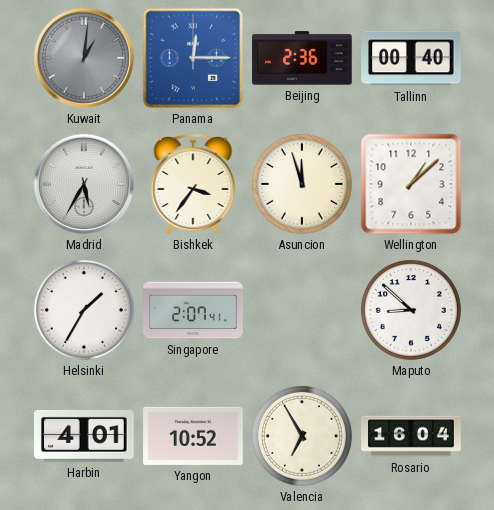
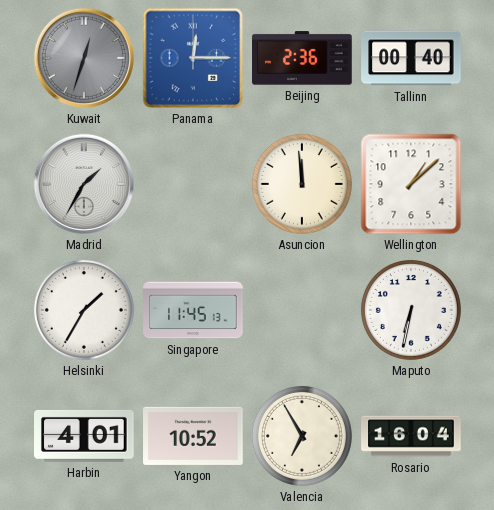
Kuwait: 1:01 -> 12:33 (84, 58)
Madrid: 5:35 -> 1:35 (84, 184)
Bishkek: 3:36 -> none (193, 184)
Asuncion: 11:57 -> 11:59 (302, 184)
Singapore: 2:07 -> 11:45 (193, 310)
Maputo: 8:52 -> 6:32 (411, 310)
